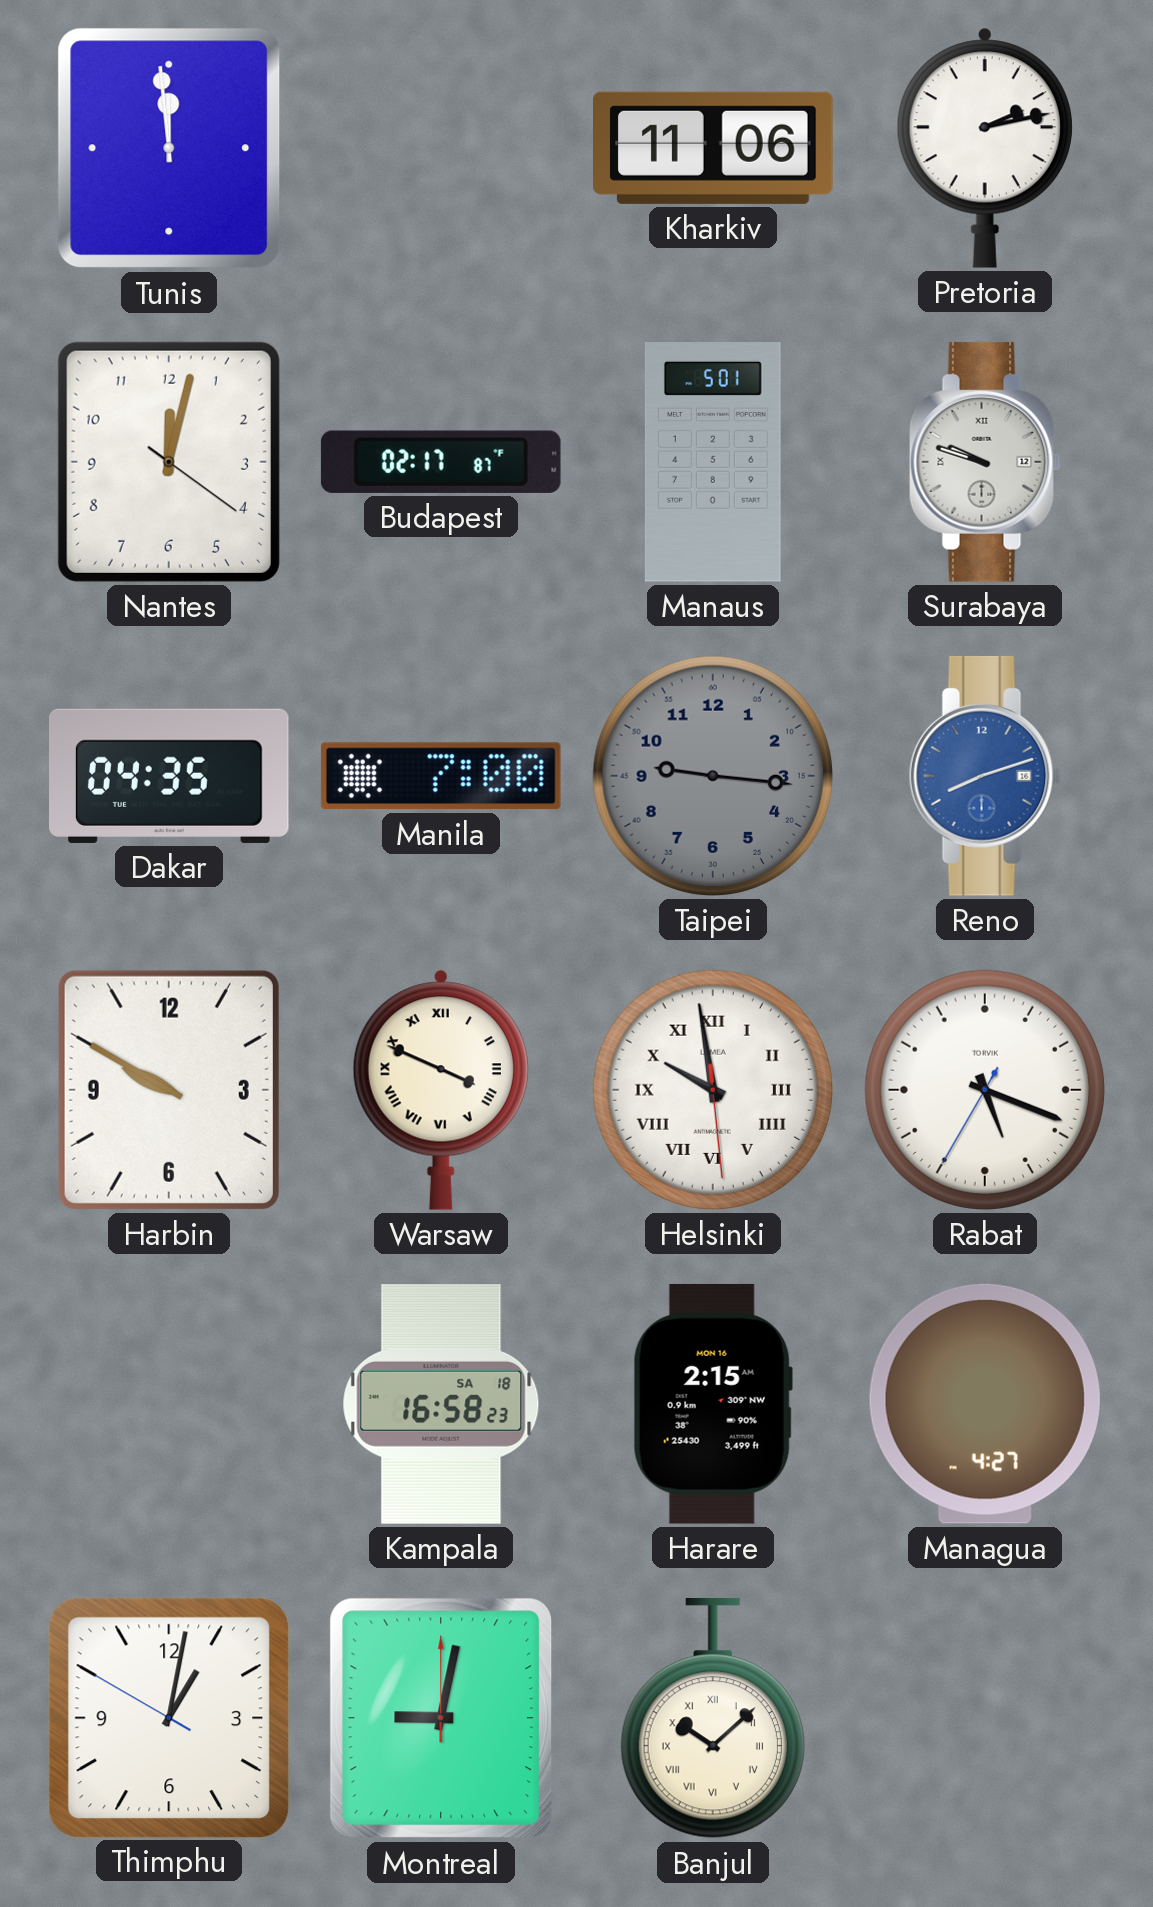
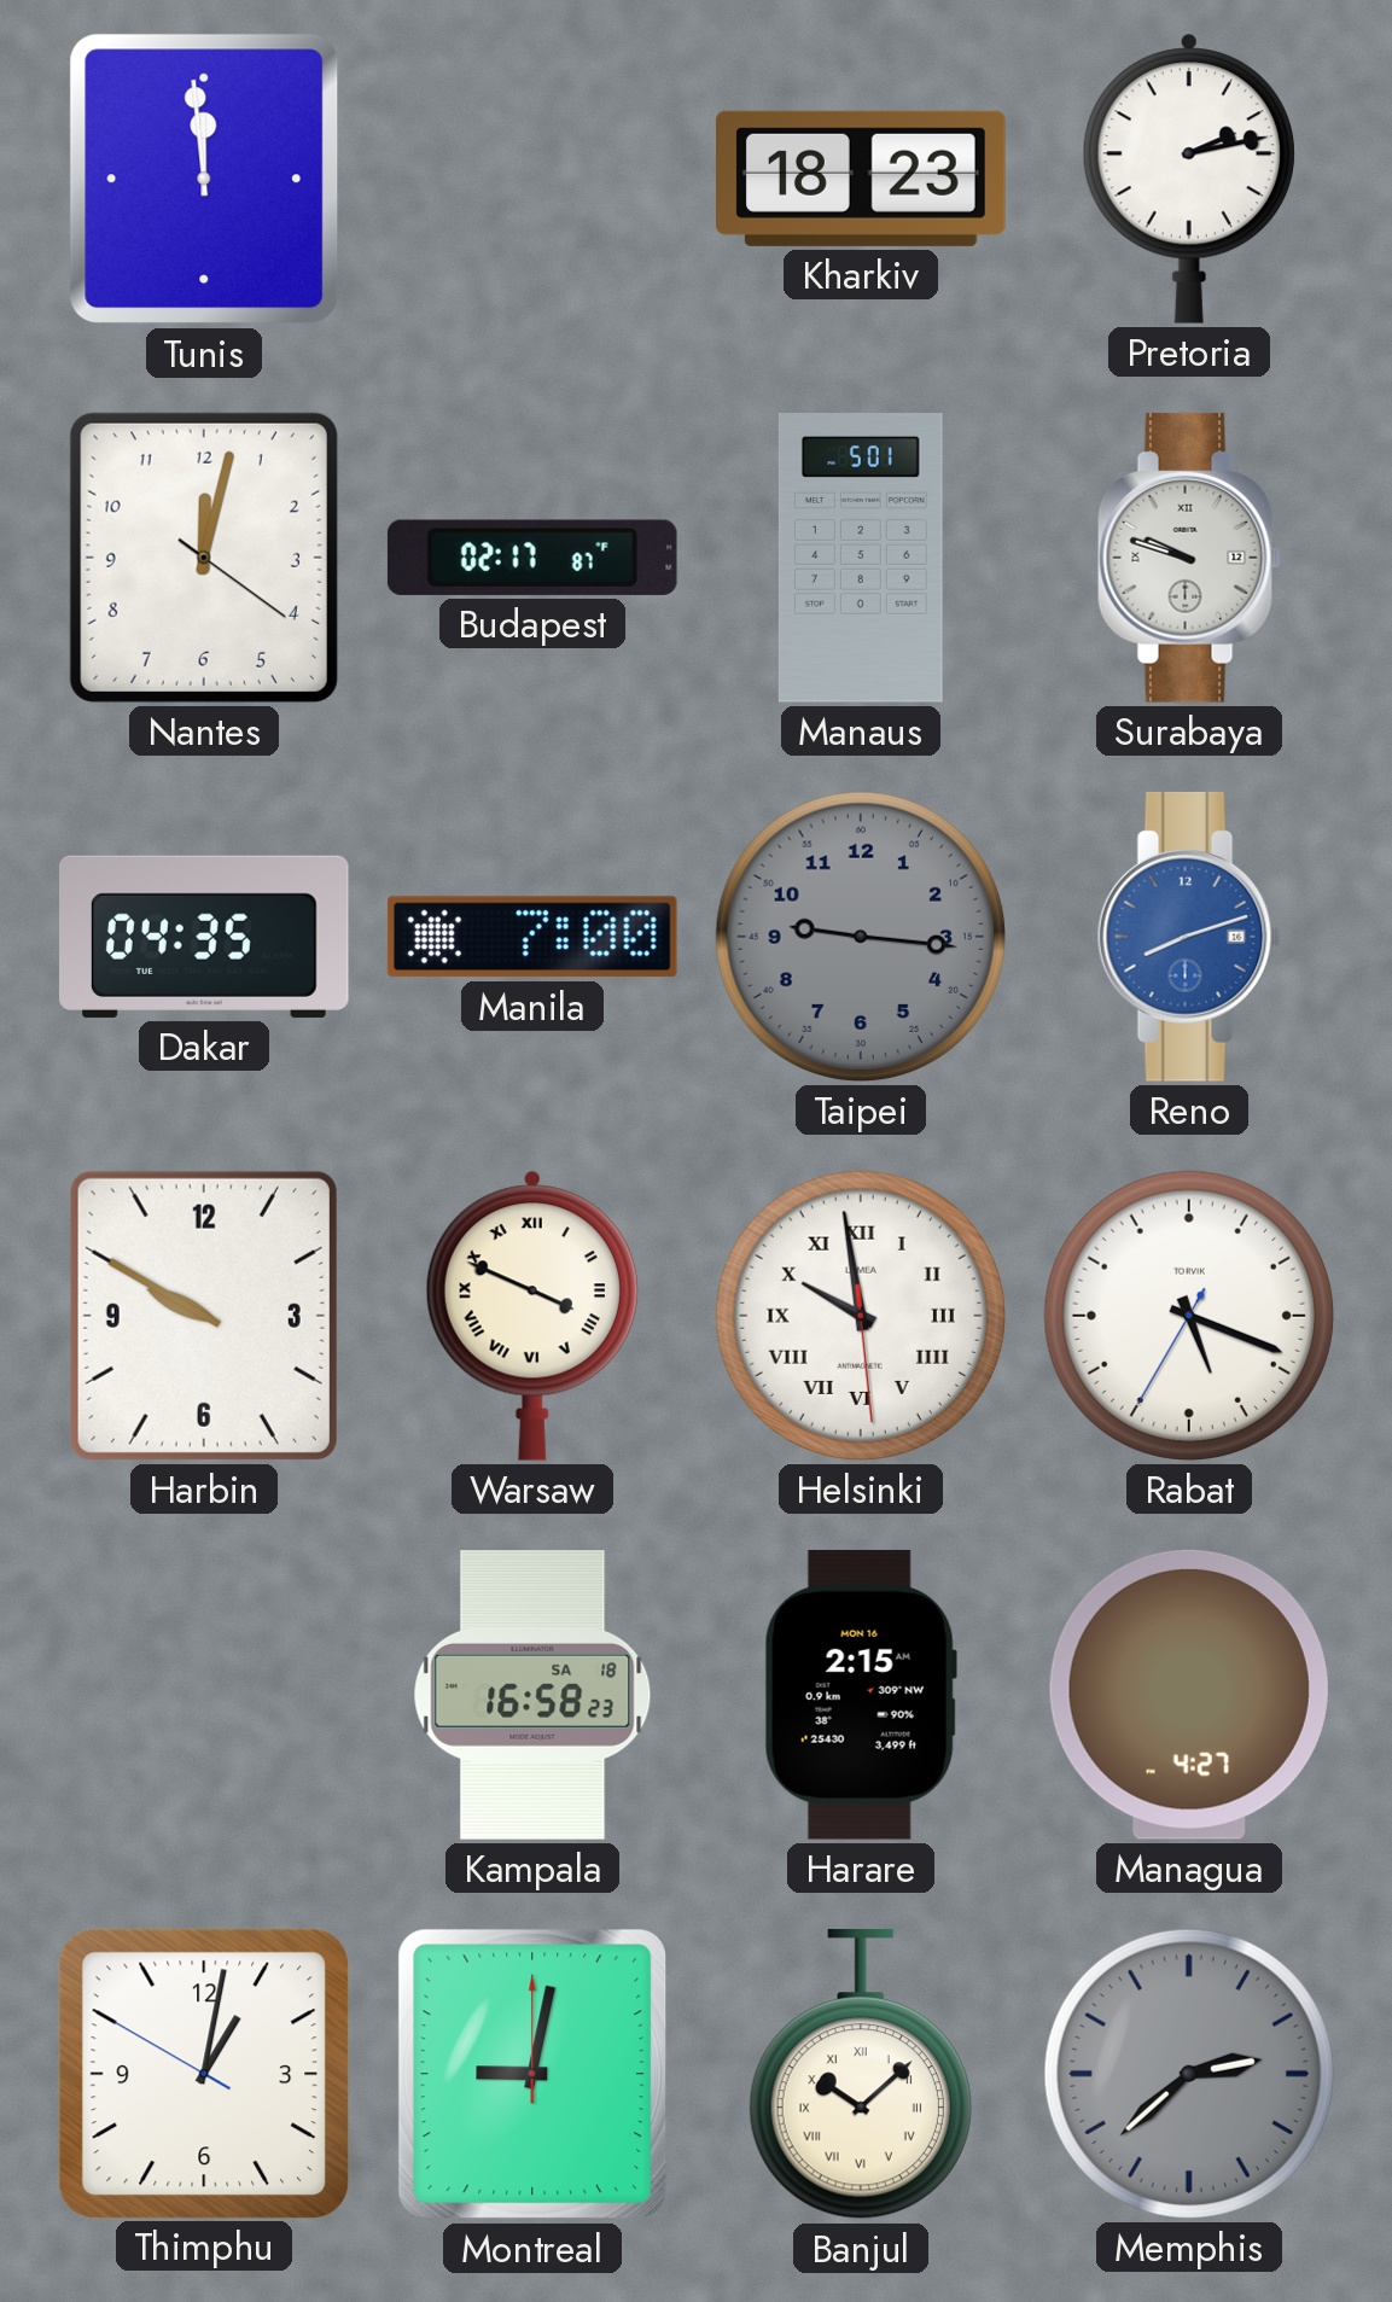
Kharkiv: 11:06 -> 18:23 (862, 179)
Memphis: none -> 2:38 (1189, 2074)
